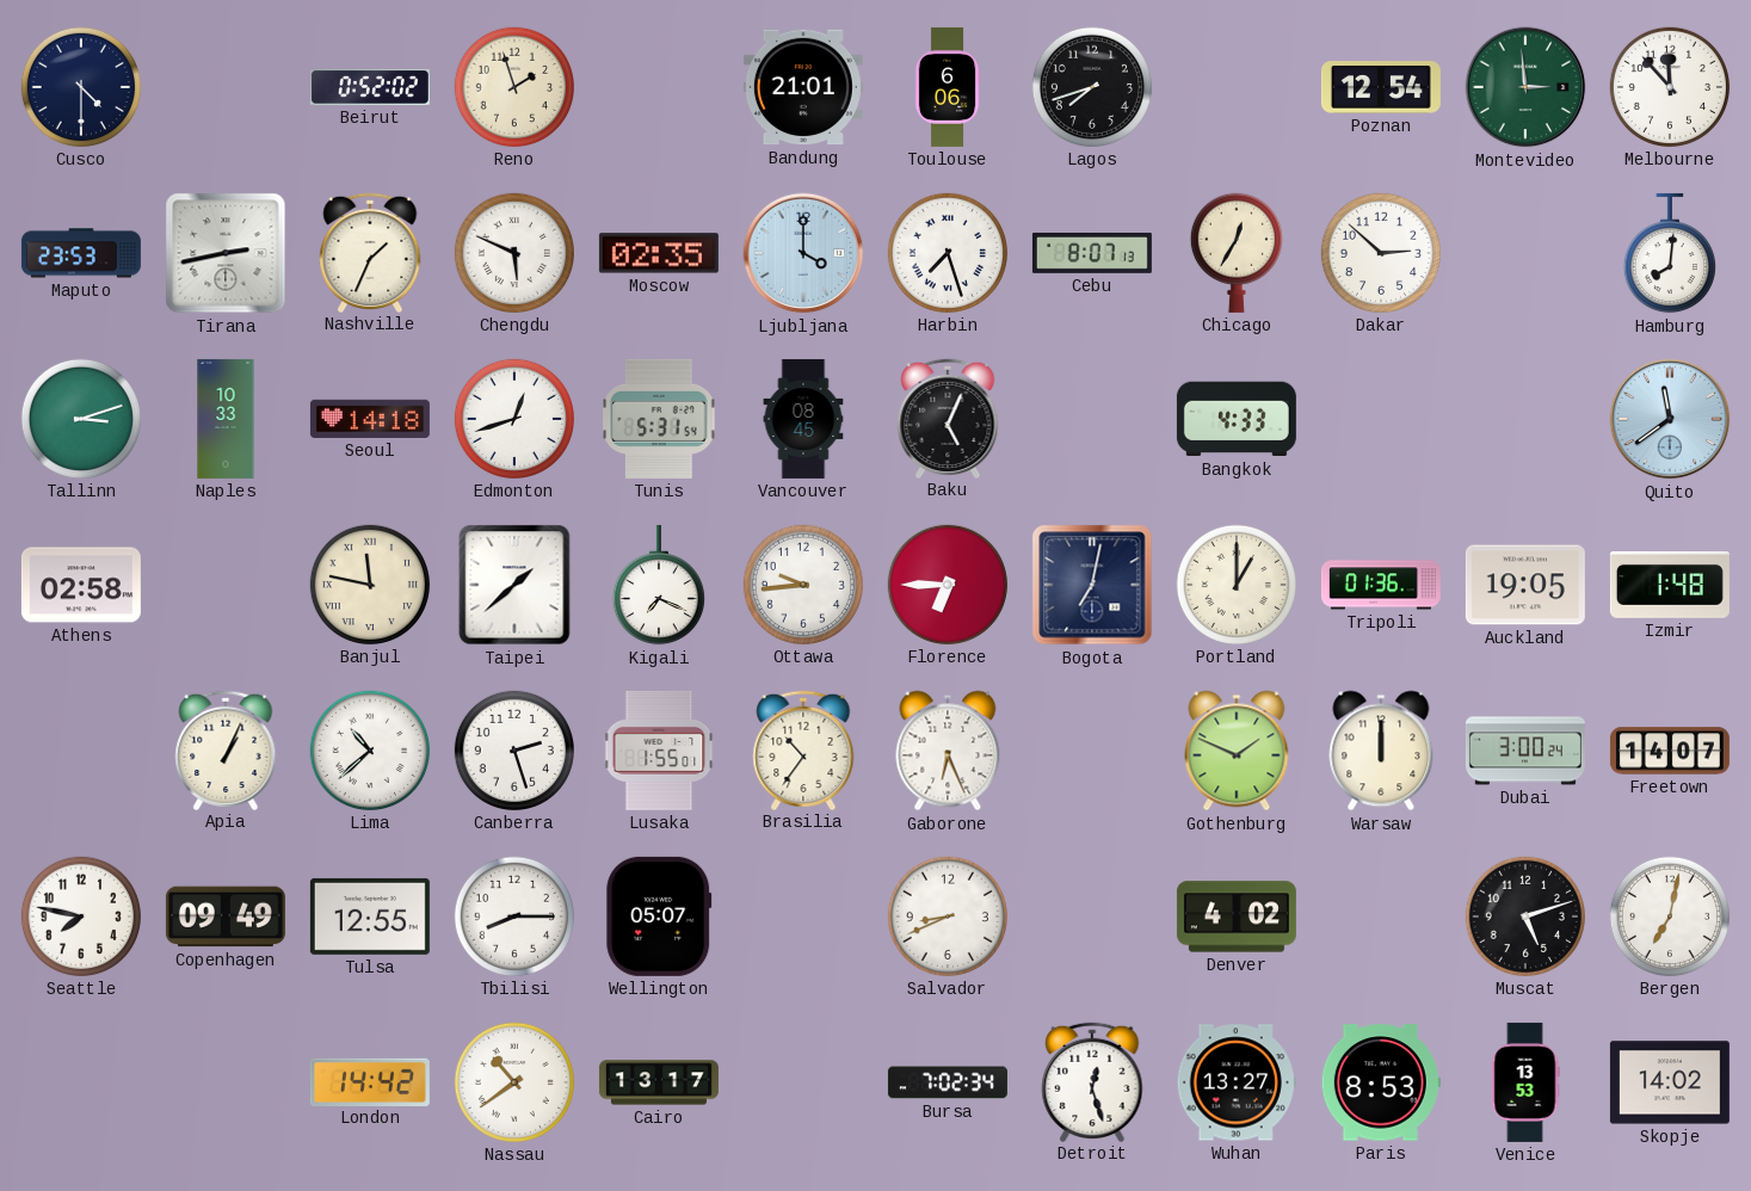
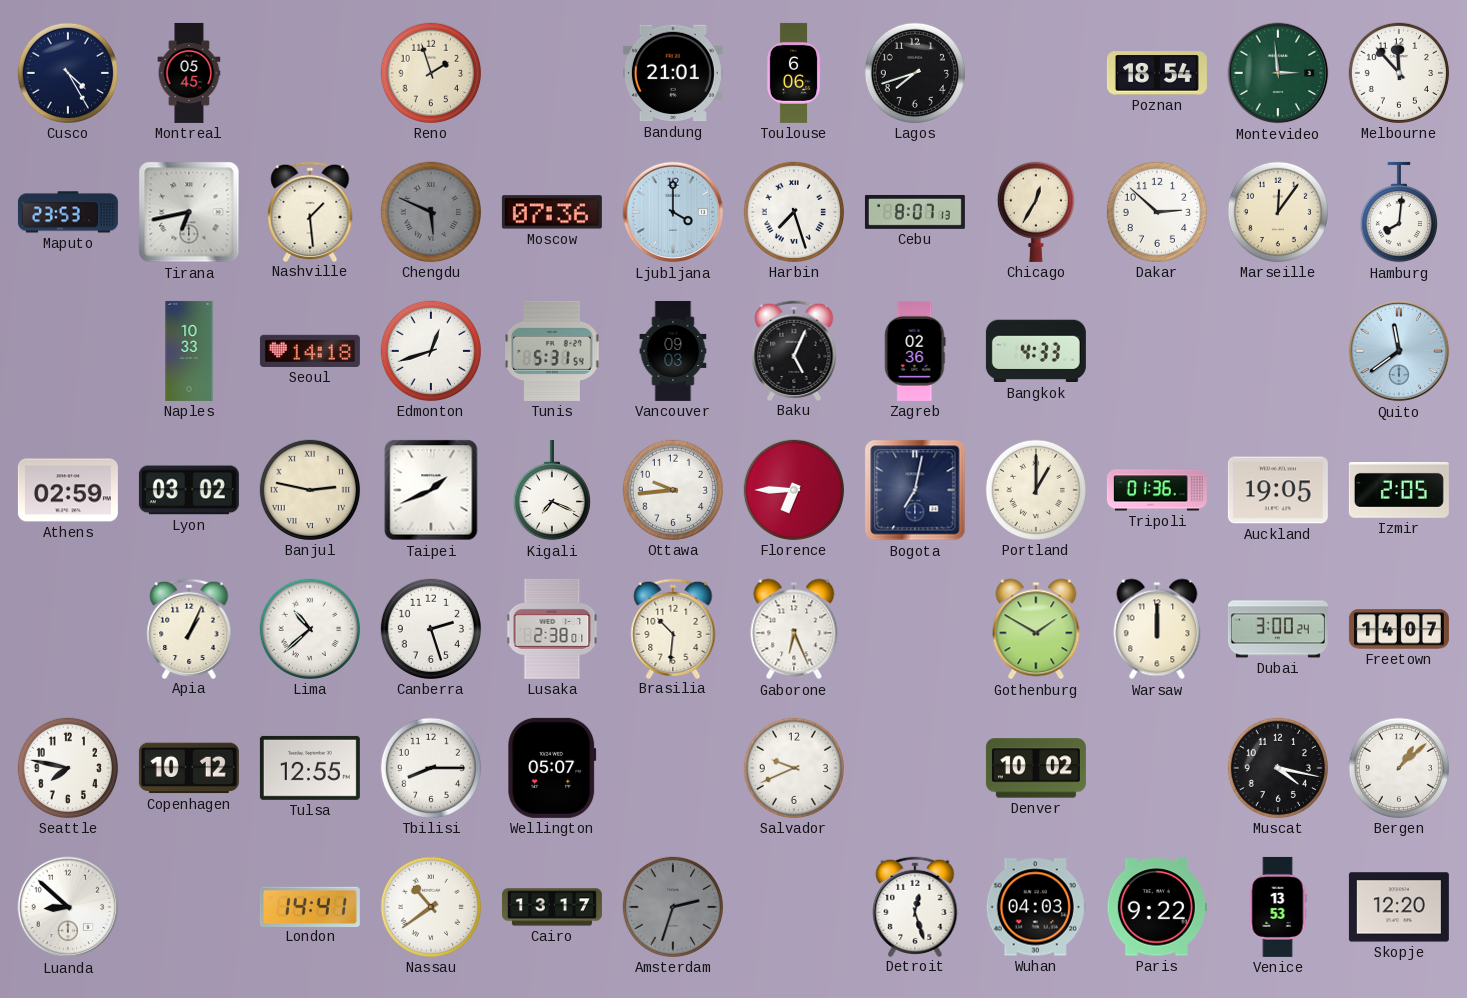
Cusco: 4:30 -> 4:25 (68, 73)
Montreal: none -> 05:45 (189, 73)
Beirut: 0:52 -> none (370, 87)
Poznan: 12:54 -> 18:54 (1157, 73)
Tirana: 2:43 -> 6:43 (189, 212)
Nashville: 1:34 -> 1:29 (310, 211)
Chengdu dial: white -> grey (431, 212)
Moscow: 02:35 -> 07:36 (552, 212)
Marseille: none -> 12:06 (1278, 212)
Tallinn: 3:12 -> none (81, 419)
Vancouver: 08:45 -> 09:03 (673, 351)
Zagreb: none -> 02:36 (915, 351)
Athens: 02:58 -> 02:59 (68, 490)
Lyon: none -> 03:02 (189, 490)
Banjul: 11:47 -> 2:47 (310, 490)
Taipei: 1:38 -> 1:41 (431, 490)
Izmir: 1:48 -> 2:05 (1399, 491)
Lusaka: 1:55 -> 2:38 (552, 629)
Brasilia: 10:36 -> 10:31 (673, 628)
Gothenburg: 1:49 -> 1:50 (1036, 629)
Copenhagen: 09:49 -> 10:12 (189, 768)
Salvador: 8:41 -> 9:41 (794, 768)
Denver: 4:02 -> 10:02 (1036, 768)
Muscat: 5:12 -> 4:17 (1278, 768)
Bergen: 7:02 -> 1:08 (1399, 768)
Luanda: none -> 8:52 (68, 907)
London: 14:42 -> 14:41 (310, 906)
Amsterdam: none -> 2:33 (673, 907)
Bursa: 7:02 -> none (948, 1082)
Wuhan: 13:27 -> 04:03 (1036, 907)
Paris: 8:53 -> 9:22 (1157, 907)
Skopje: 14:02 -> 12:20 (1399, 907)
